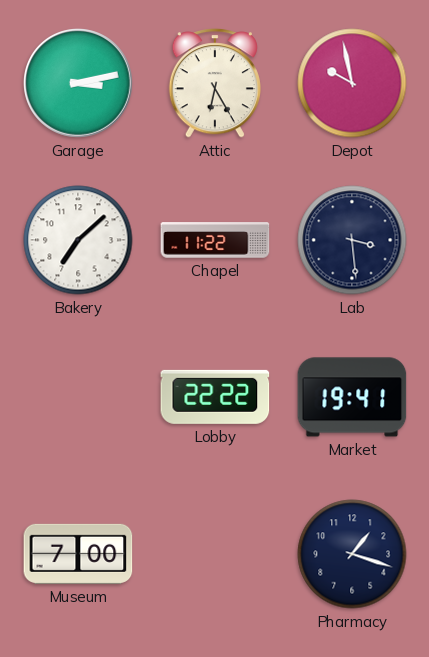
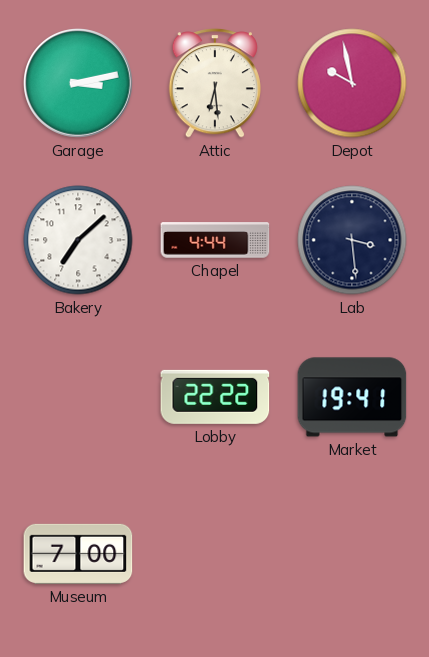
Attic: 6:25 -> 6:29 (215, 83)
Chapel: 11:22 -> 4:44 (215, 240)
Pharmacy: 1:18 -> none (352, 554)
